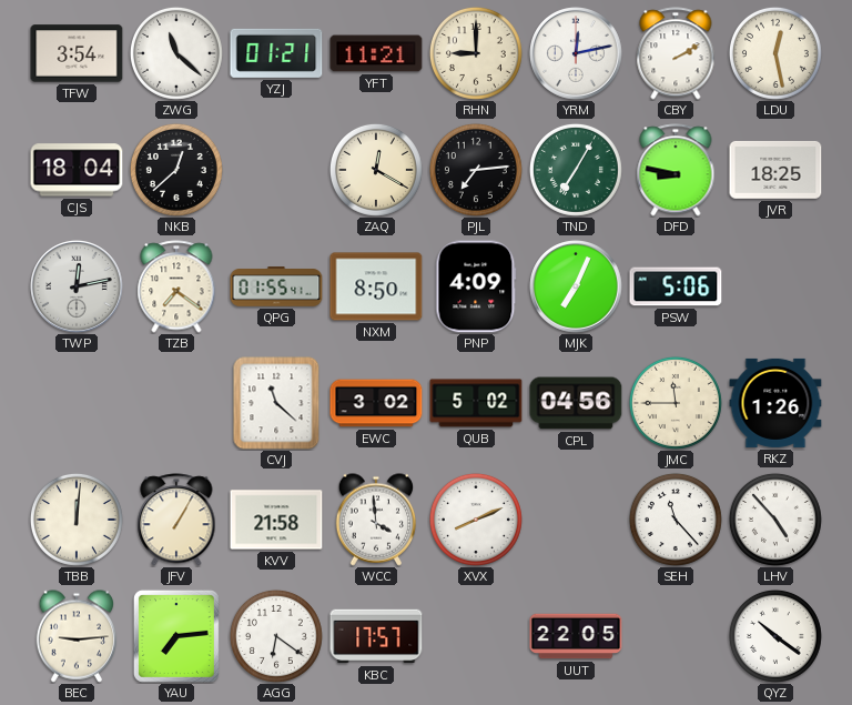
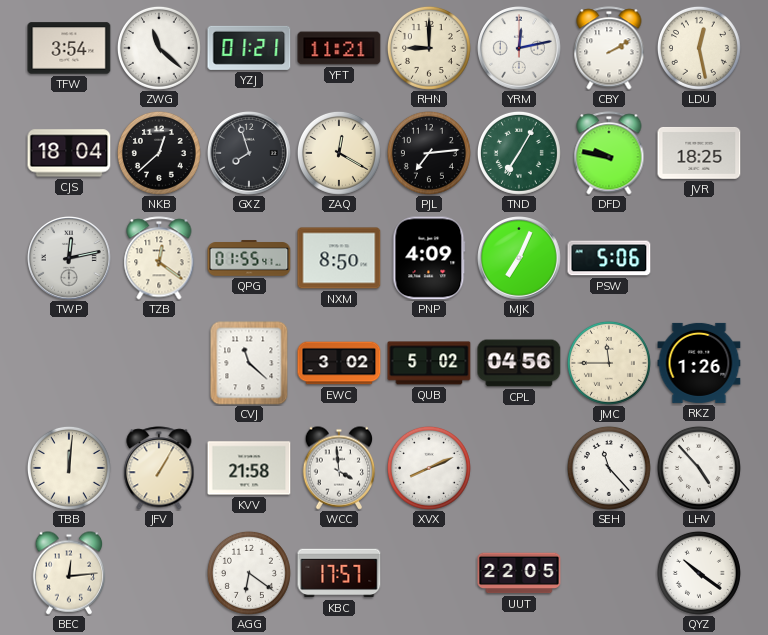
GXZ: none -> 7:57 (250, 154)
DFD: 8:47 -> 9:47 (609, 153)
TZB: 7:21 -> 12:21 (159, 258)
BEC: 9:14 -> 12:14 (69, 573)
YAU: 7:14 -> none (176, 636)
